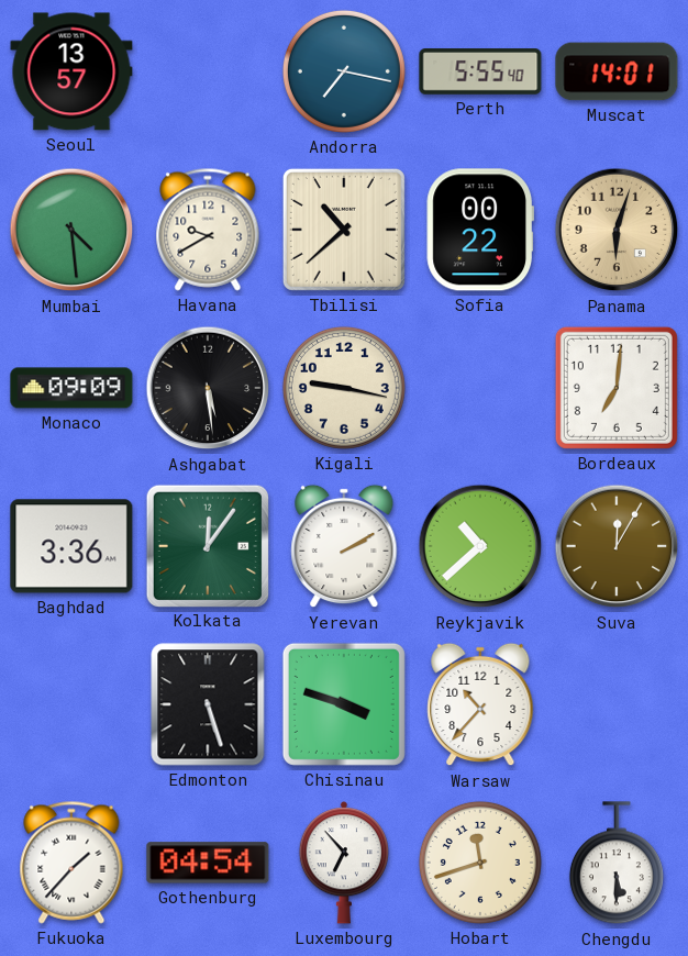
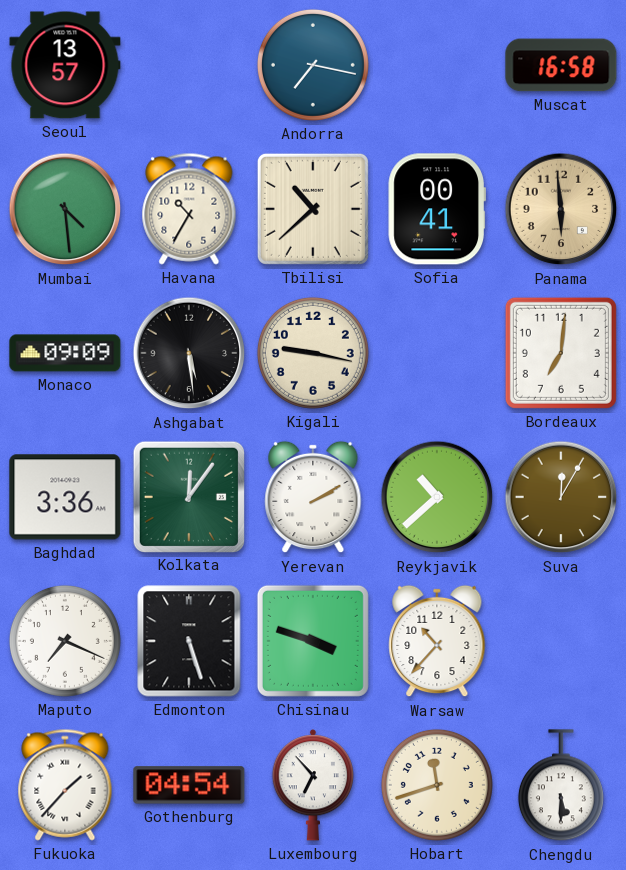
Perth: 5:55 -> none (480, 73)
Muscat: 14:01 -> 16:58 (561, 65)
Havana: 9:40 -> 10:35 (189, 209)
Sofia: 00:22 -> 00:41 (437, 209)
Panama: 6:03 -> 5:59 (561, 209)
Maputo: none -> 7:19 (65, 641)
